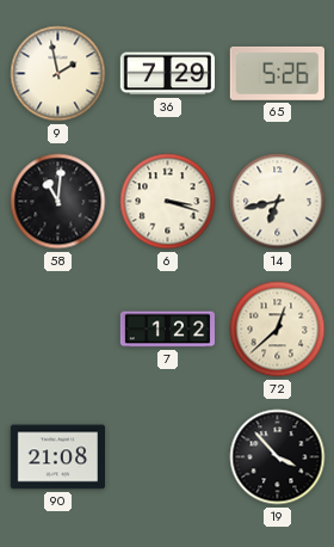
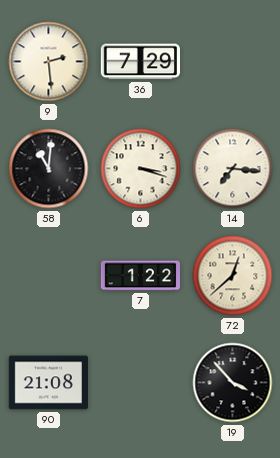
9: 1:58 -> 2:29 (49, 62)
65: 5:26 -> none (277, 73)
14: 6:43 -> 7:16 (233, 169)
